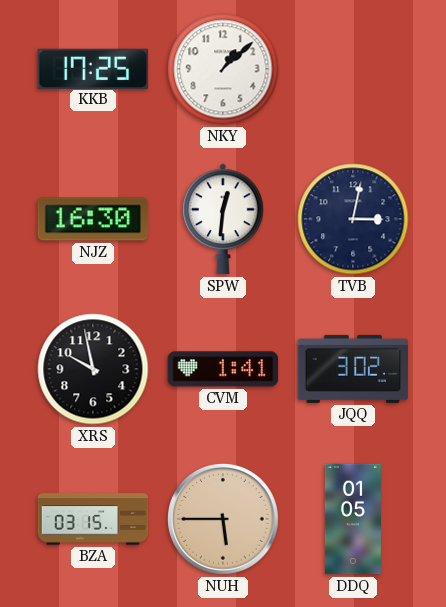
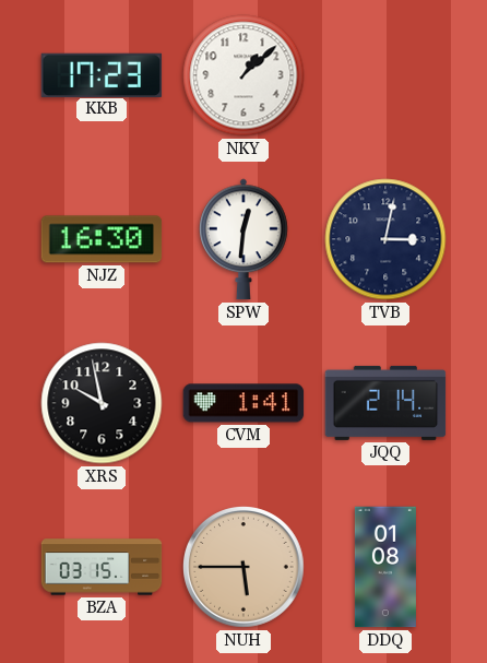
KKB: 17:25 -> 17:23 (102, 74)
JQQ: 3:02 -> 2:14 (385, 403)
DDQ: 01:05 -> 01:08 (385, 567)
